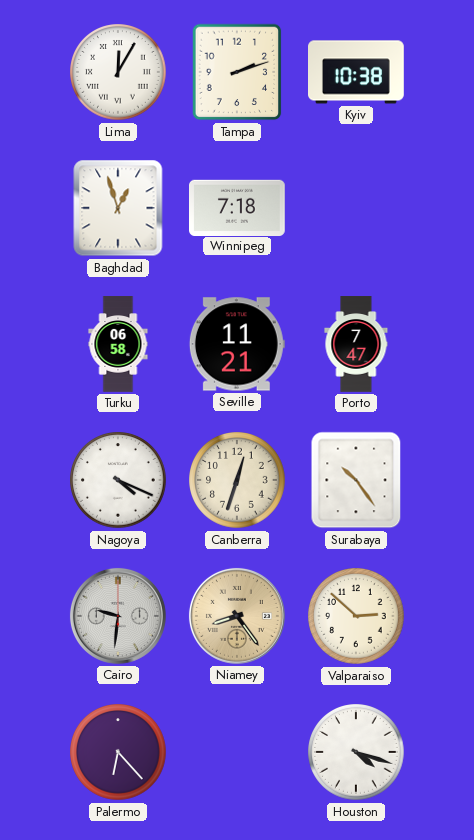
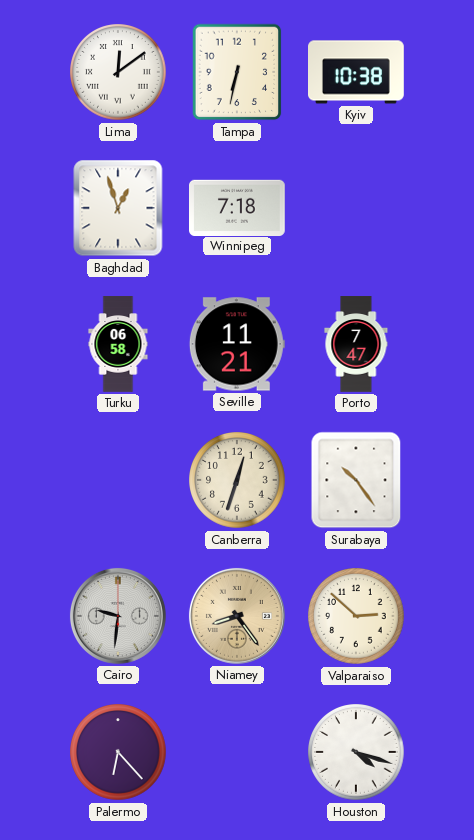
Lima: 12:05 -> 12:09 (118, 72)
Tampa: 2:12 -> 6:32 (237, 72)
Nagoya: 4:19 -> none (118, 480)
